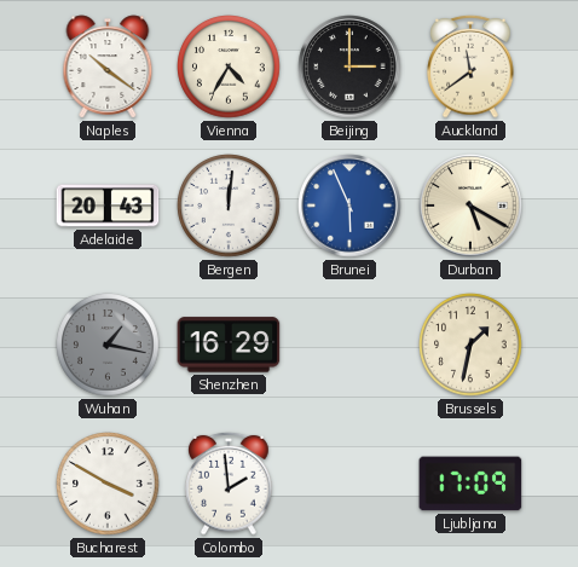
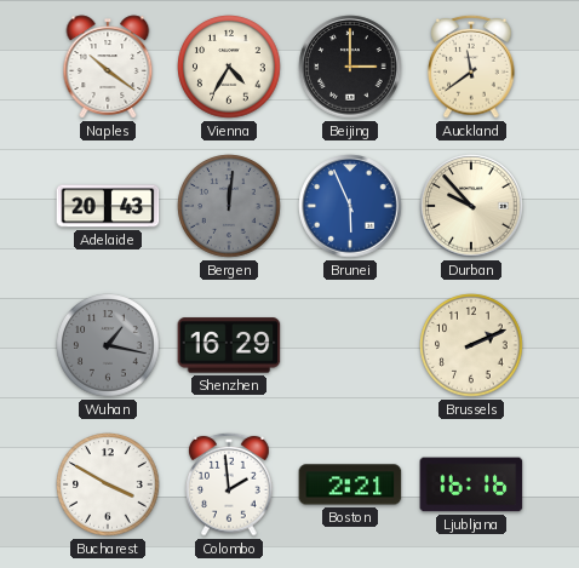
Bergen dial: white -> grey (229, 206)
Durban: 5:20 -> 9:53 (471, 206)
Brussels: 1:32 -> 2:11 (471, 345)
Boston: none -> 2:21 (350, 484)
Ljubljana: 17:09 -> 16:16 (471, 484)
